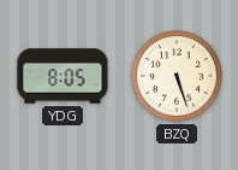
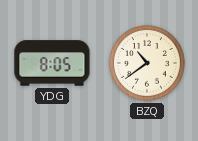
BZQ: 5:27 -> 10:39 (148, 64)
